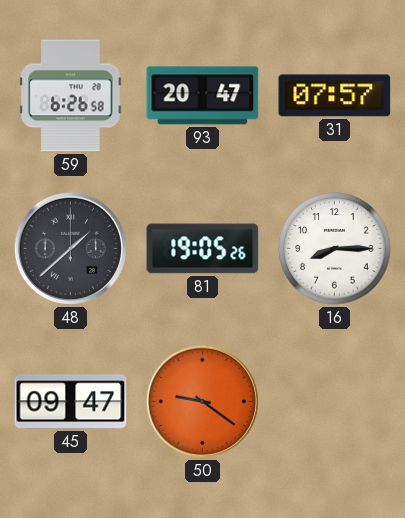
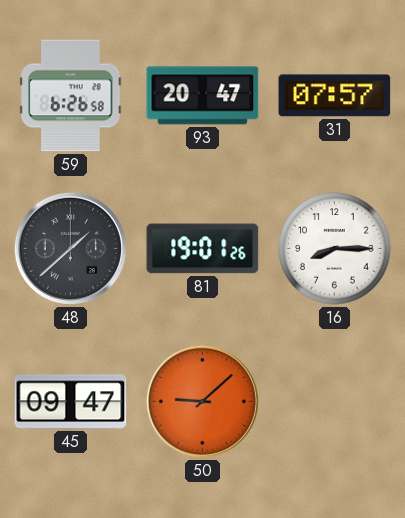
81: 19:05 -> 19:01 (203, 249)
50: 9:21 -> 9:08 (202, 401)
